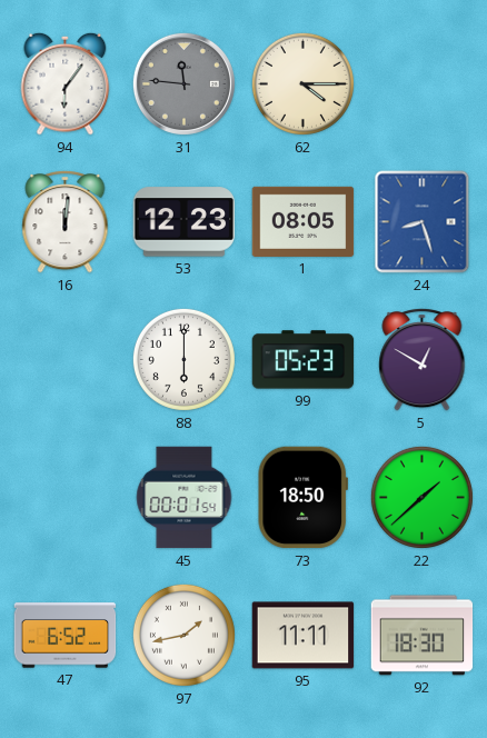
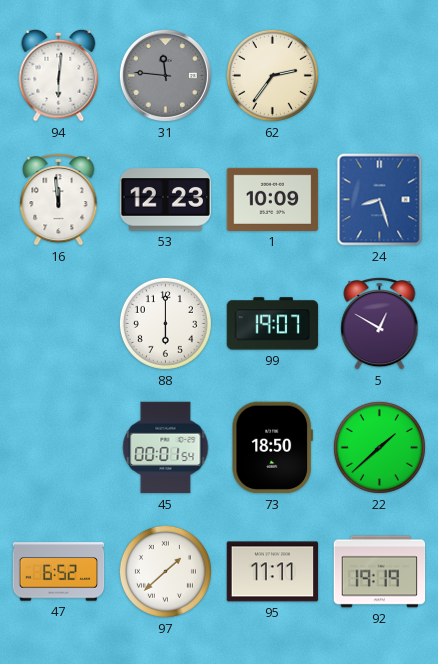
94: 6:06 -> 6:01 (59, 75)
62: 4:15 -> 2:36 (272, 75)
16: 12:01 -> 11:59 (59, 200)
1: 08:05 -> 10:09 (273, 199)
99: 05:23 -> 19:07 (273, 324)
97: 1:43 -> 1:38 (165, 571)
92: 18:30 -> 19:19 (380, 572)
